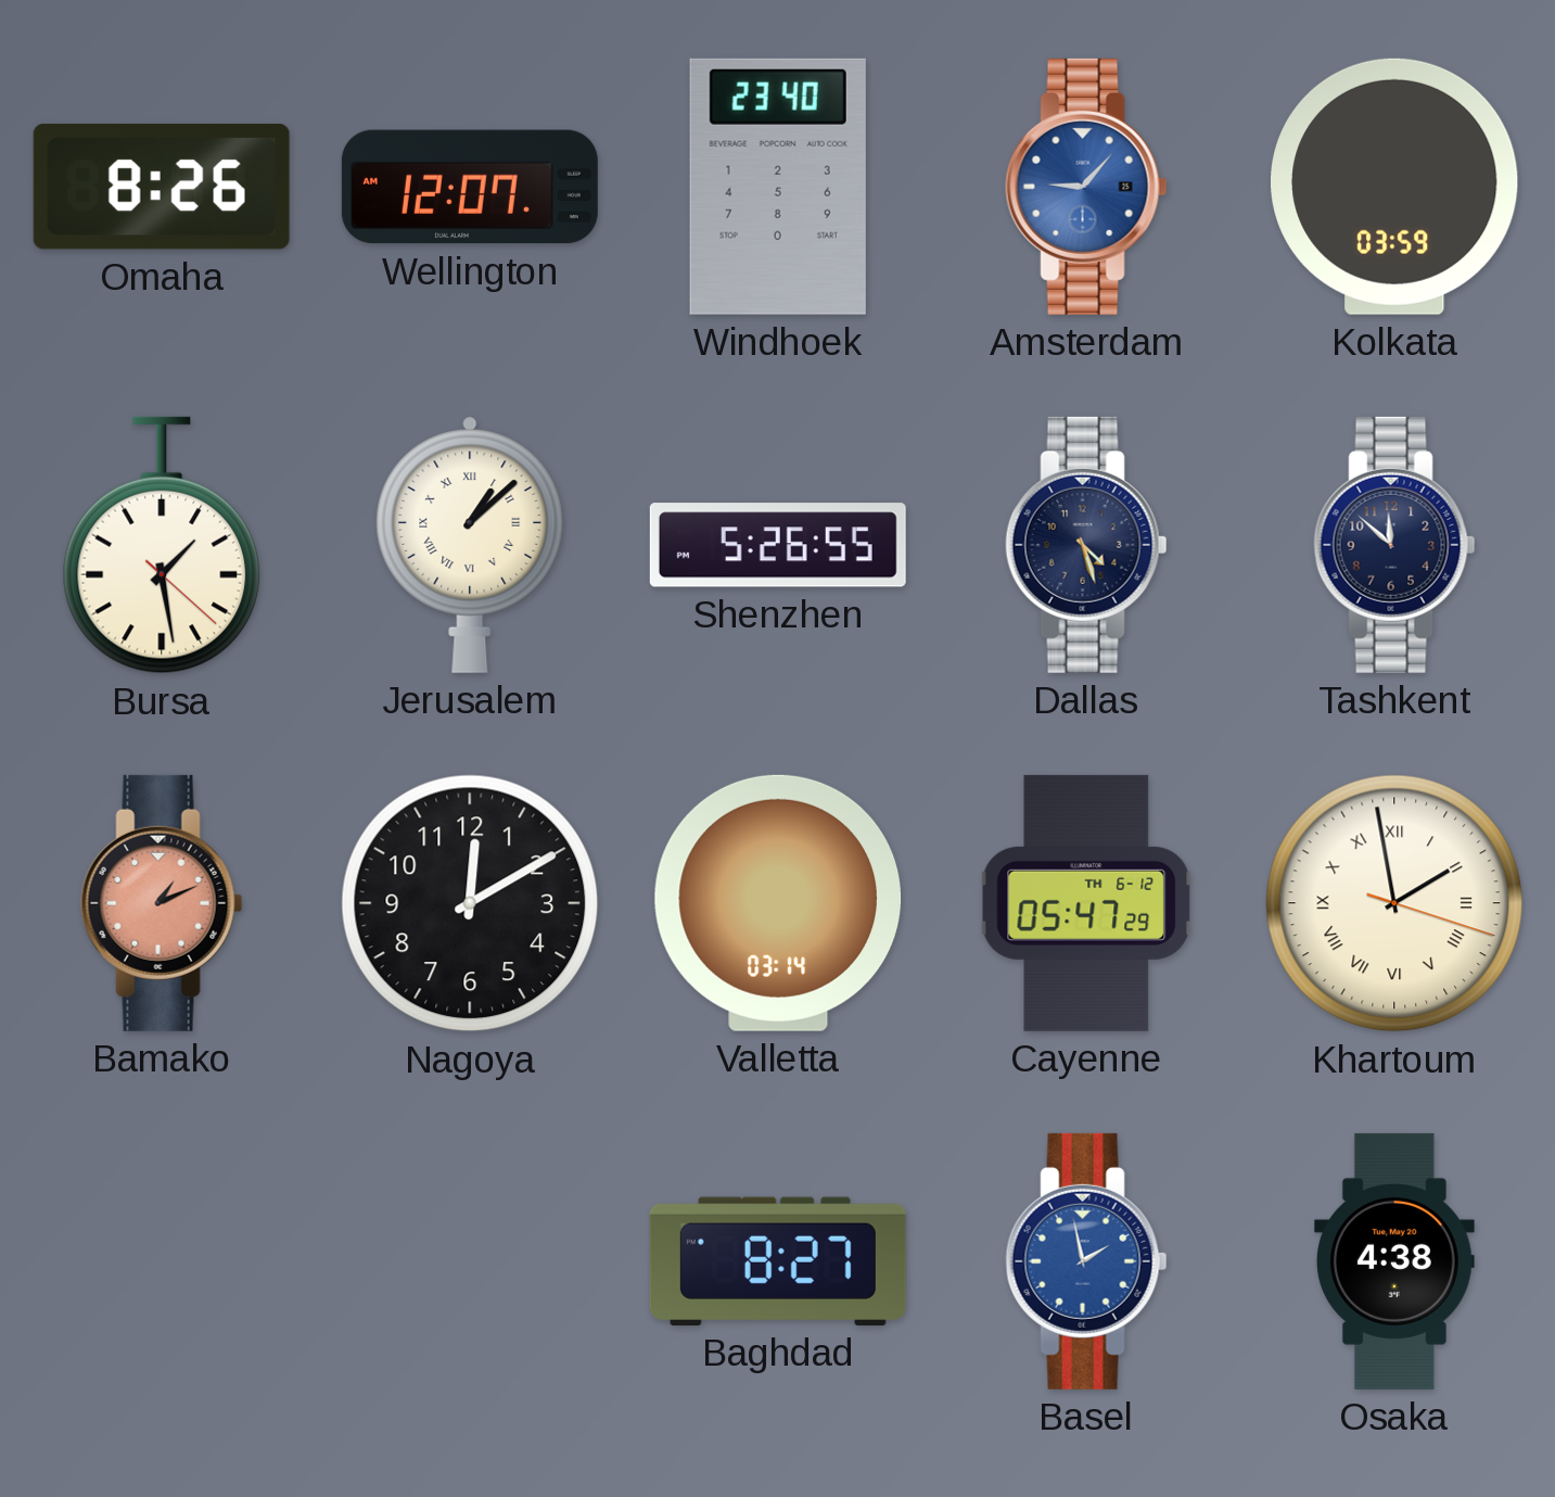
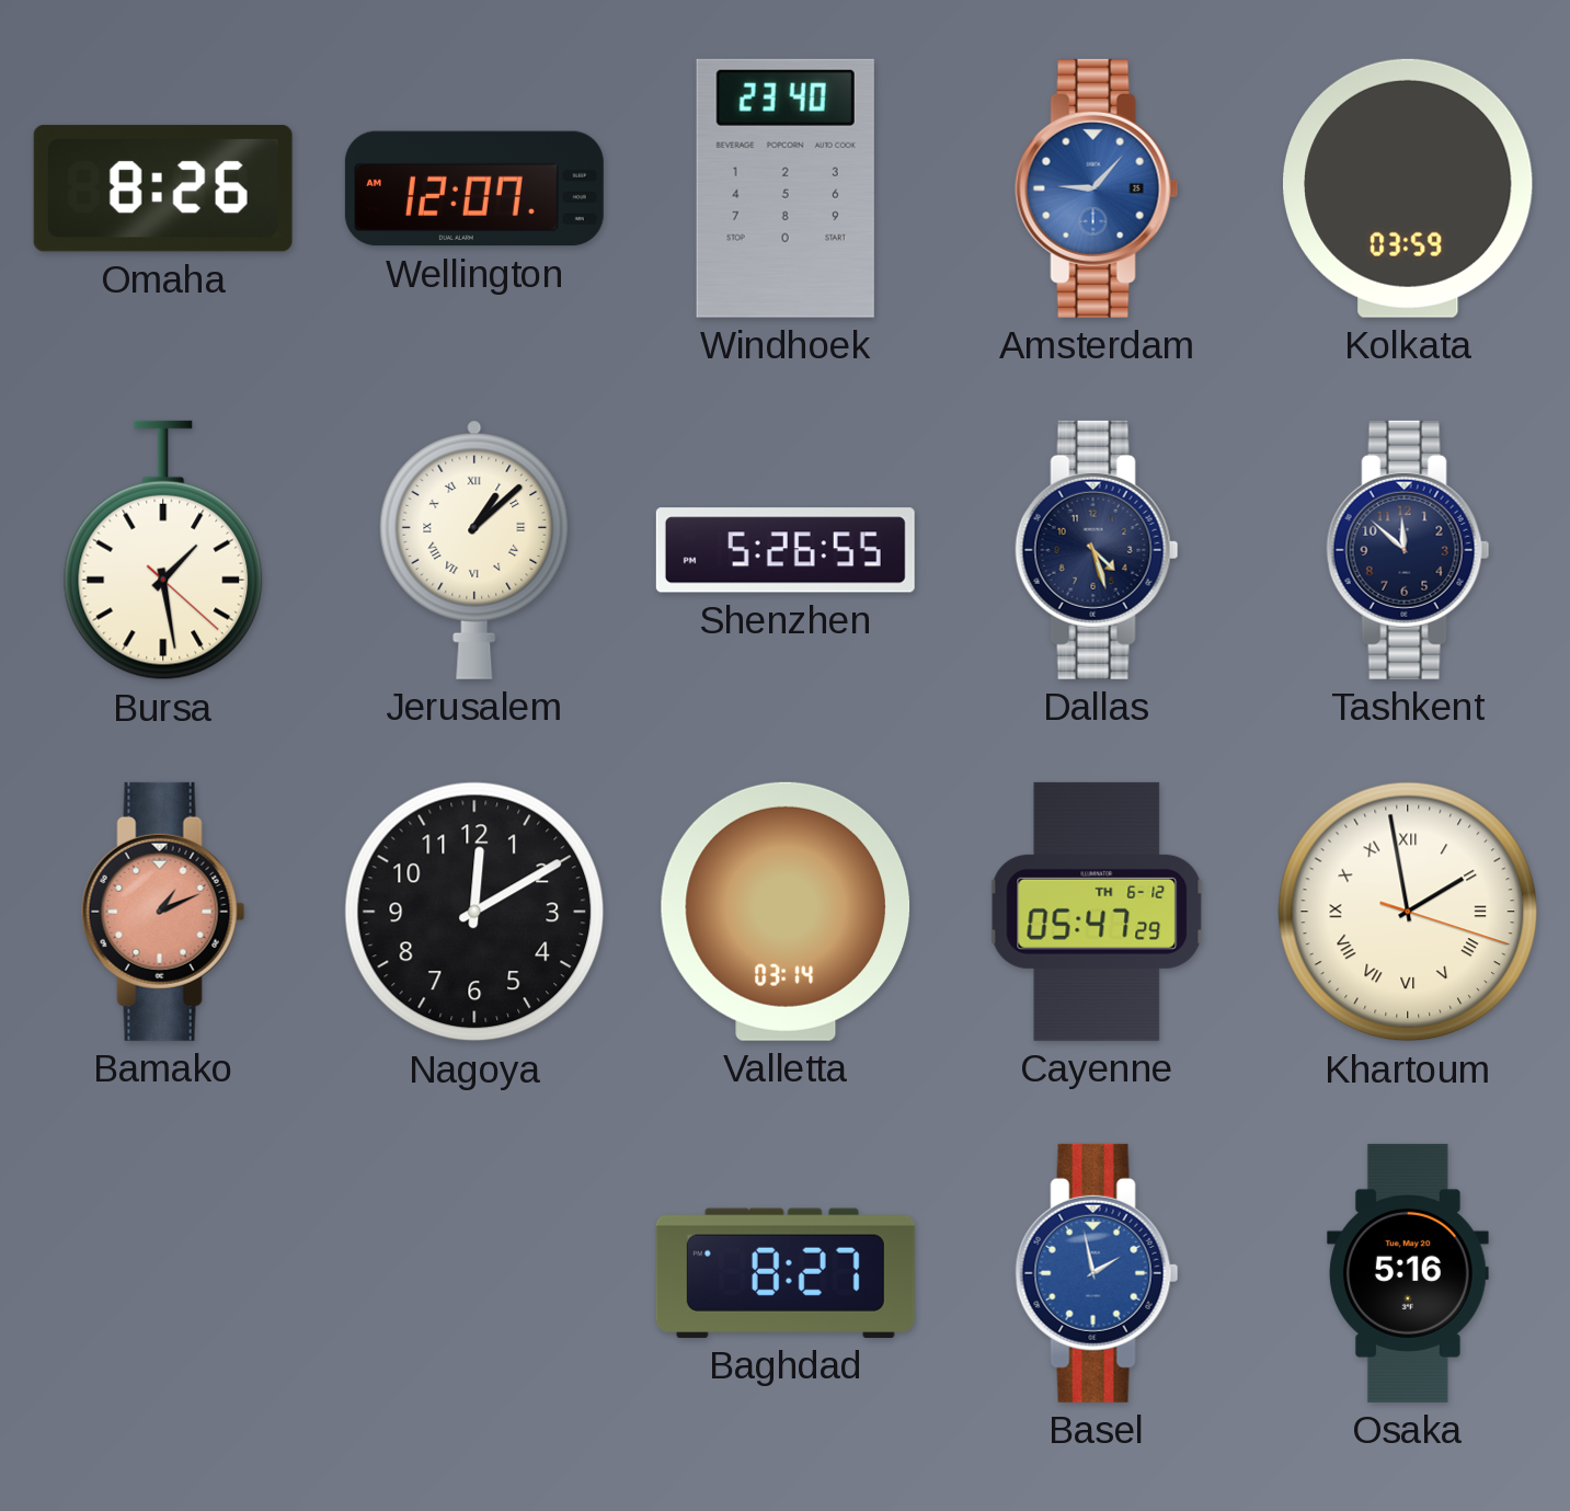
Osaka: 4:38 -> 5:16 (1408, 1273)
